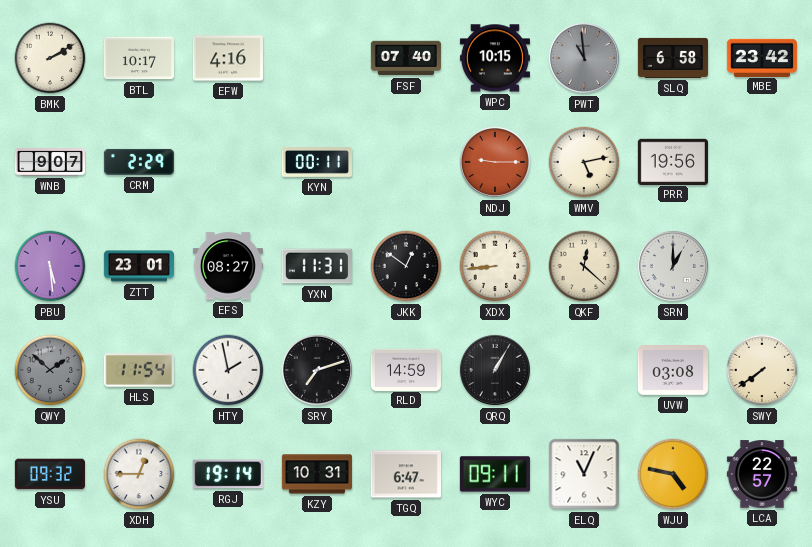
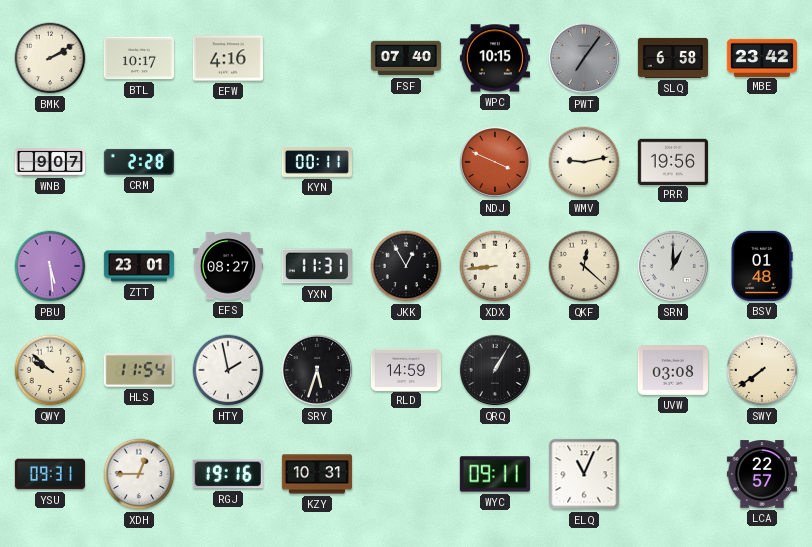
PWT: 10:59 -> 7:06 (584, 58)
CRM: 2:29 -> 2:28 (139, 162)
NDJ: 9:15 -> 3:49 (495, 162)
WMV: 5:13 -> 9:13 (584, 162)
JKK: 12:51 -> 12:55 (406, 266)
BSV: none -> 01:48 (762, 266)
QWY: 1:52 -> 9:52 (50, 370)
QWY dial: grey -> cream (50, 370)
SRY: 7:12 -> 5:33 (317, 370)
YSU: 09:32 -> 09:31 (50, 474)
RGJ: 19:14 -> 19:16 (228, 474)
TGQ: 6:47 -> none (406, 474)
WJU: 4:47 -> none (673, 474)
